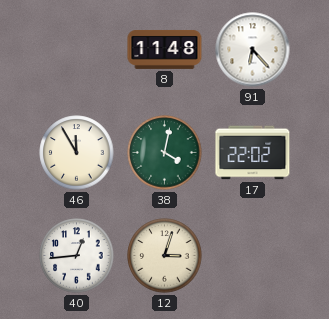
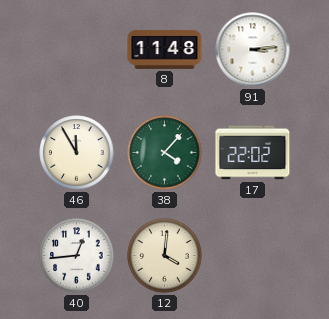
91: 6:23 -> 3:14 (253, 50)
38: 4:02 -> 4:07 (165, 153)
12: 3:03 -> 4:01 (165, 256)
